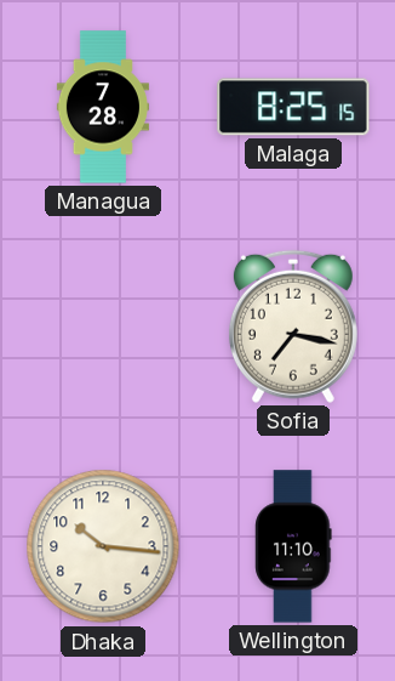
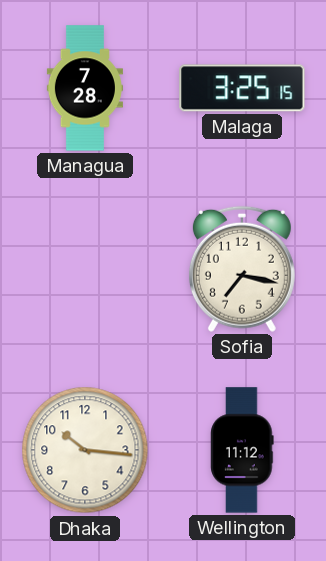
Malaga: 8:25 -> 3:25 (242, 88)
Wellington: 11:10 -> 11:12 (242, 450)
